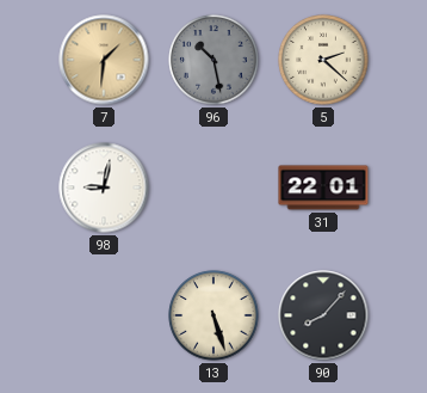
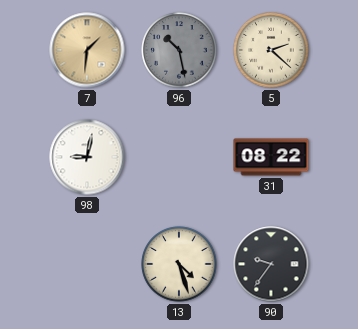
31: 22:01 -> 08:22 (271, 157)
13: 5:27 -> 4:27 (179, 264)
90: 8:07 -> 9:36 (271, 264)
